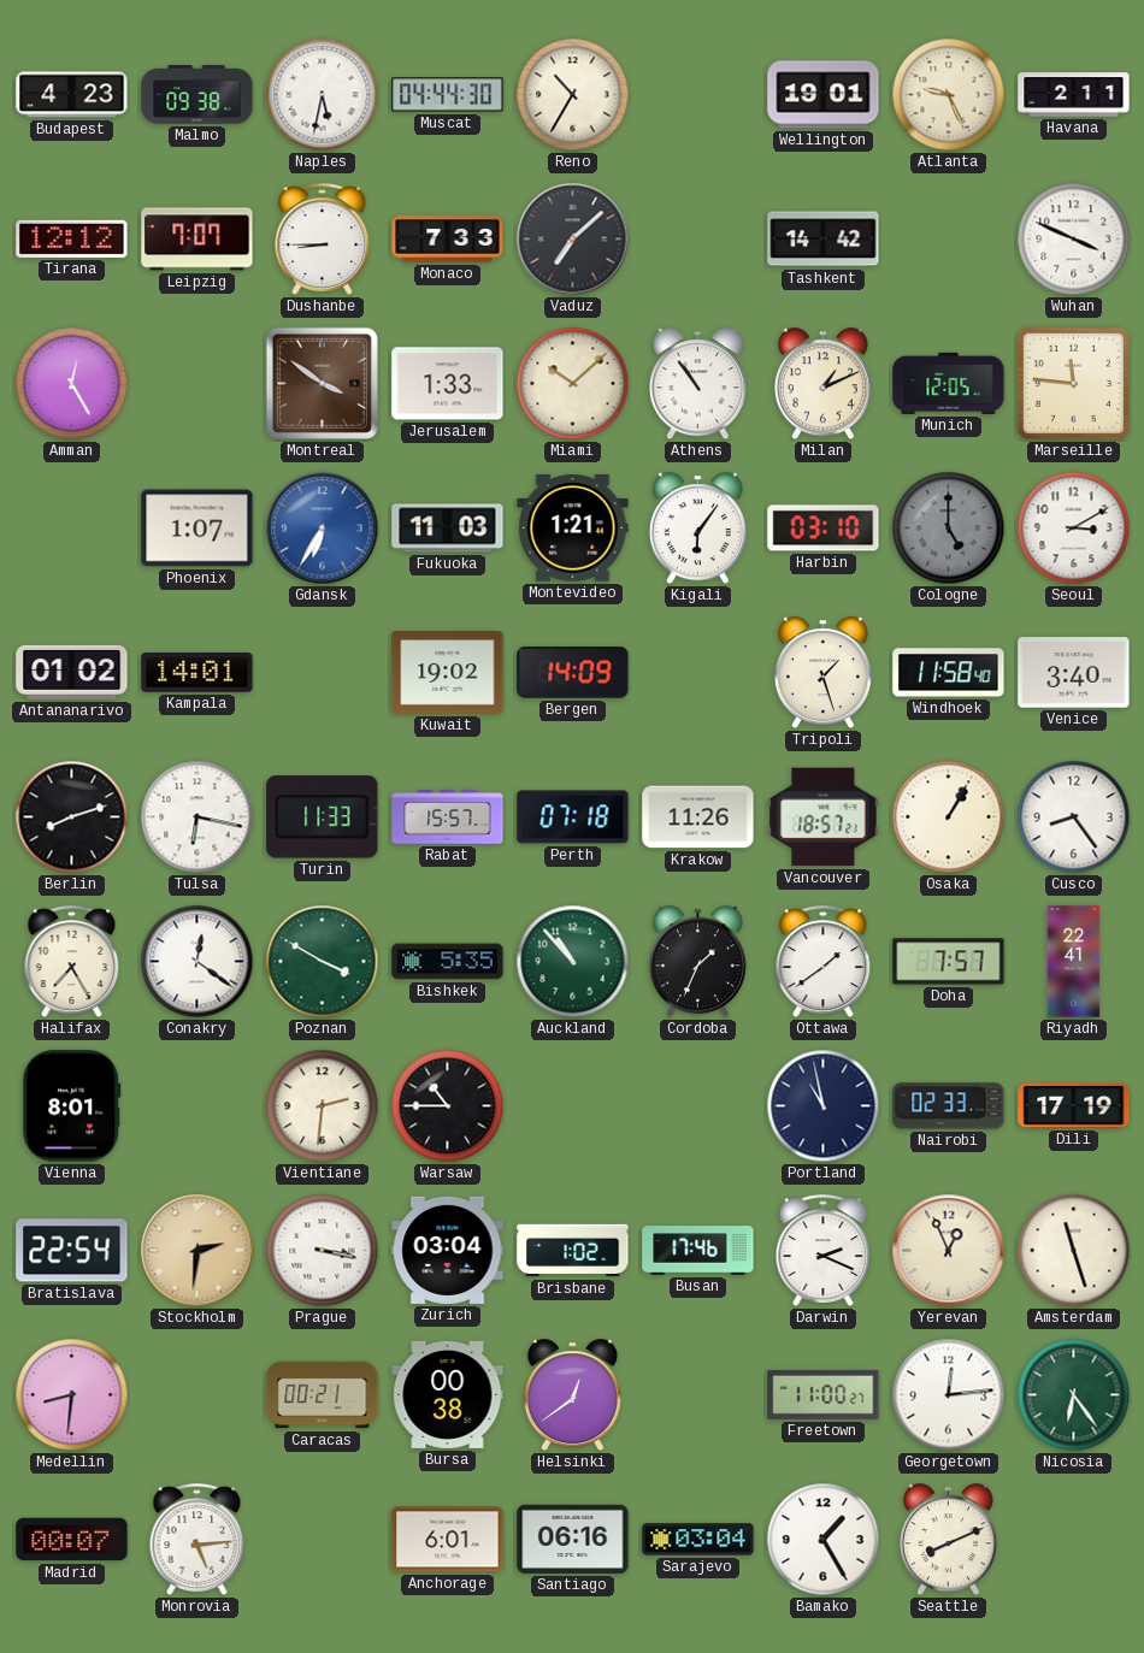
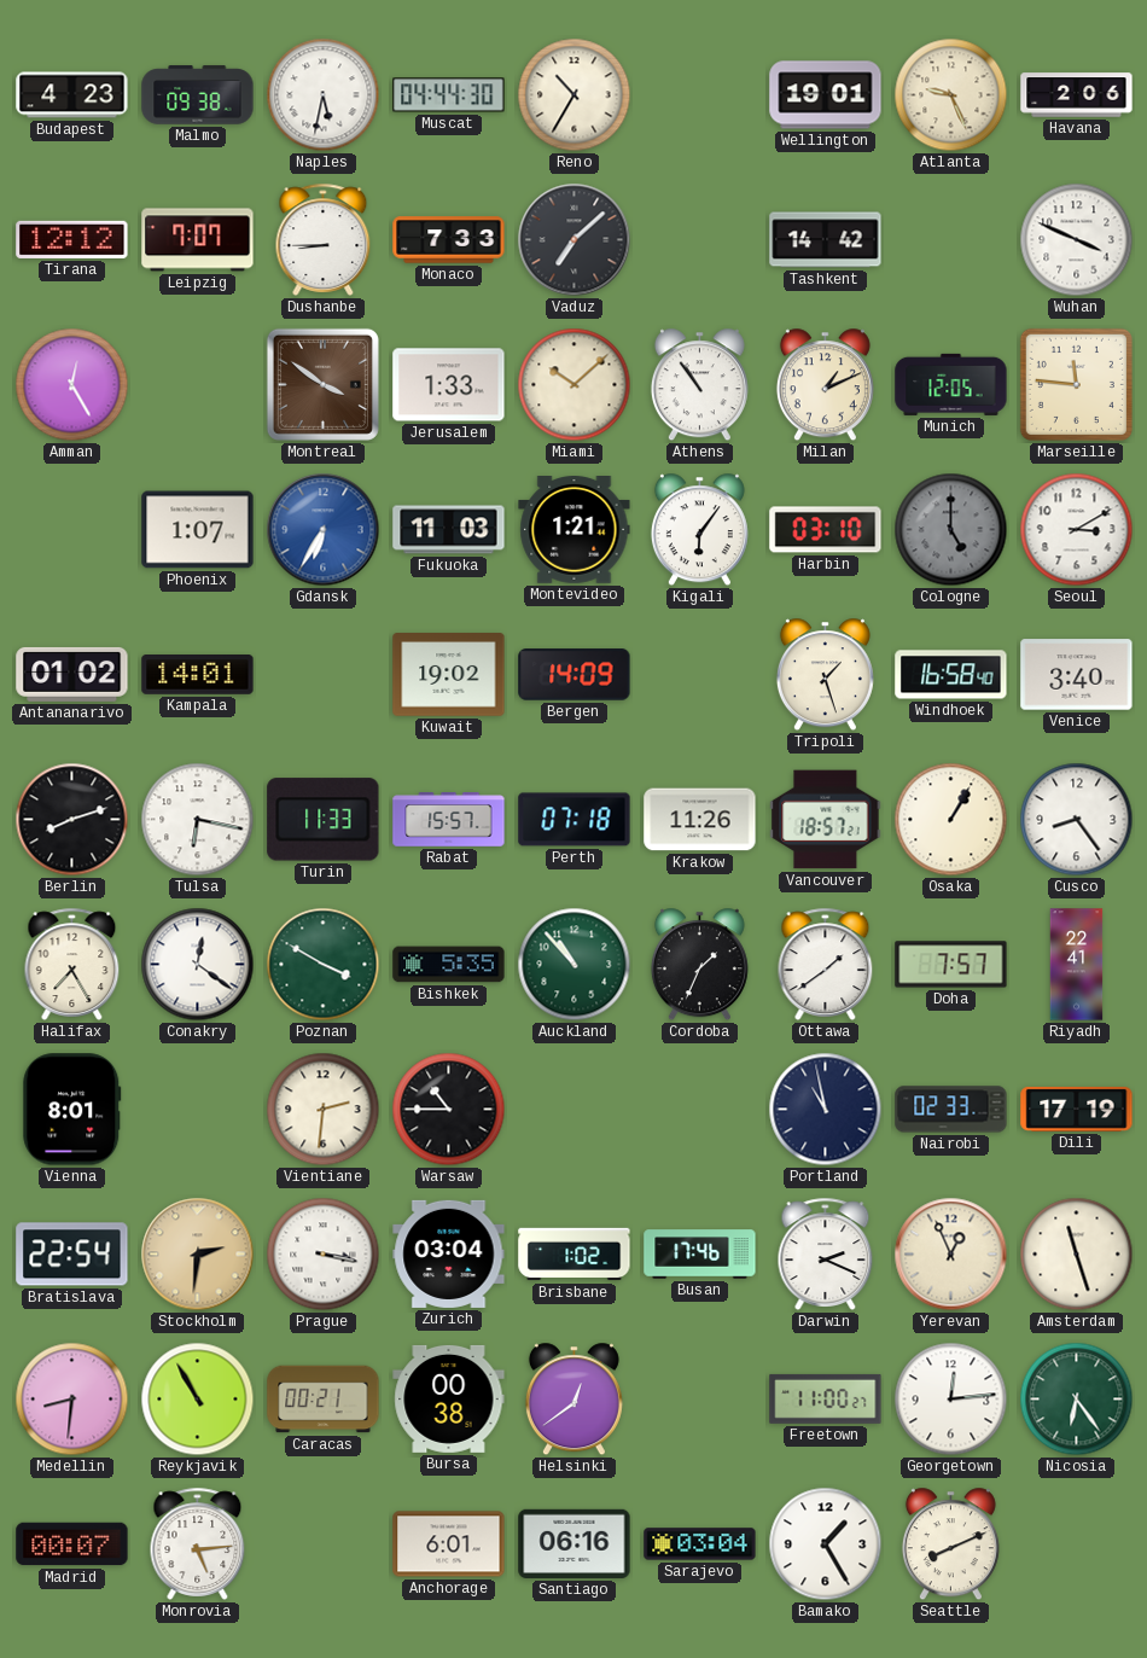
Havana: 2:11 -> 2:06 (1077, 95)
Windhoek: 11:58 -> 16:58 (951, 675)
Reykjavik: none -> 10:55 (198, 1400)
